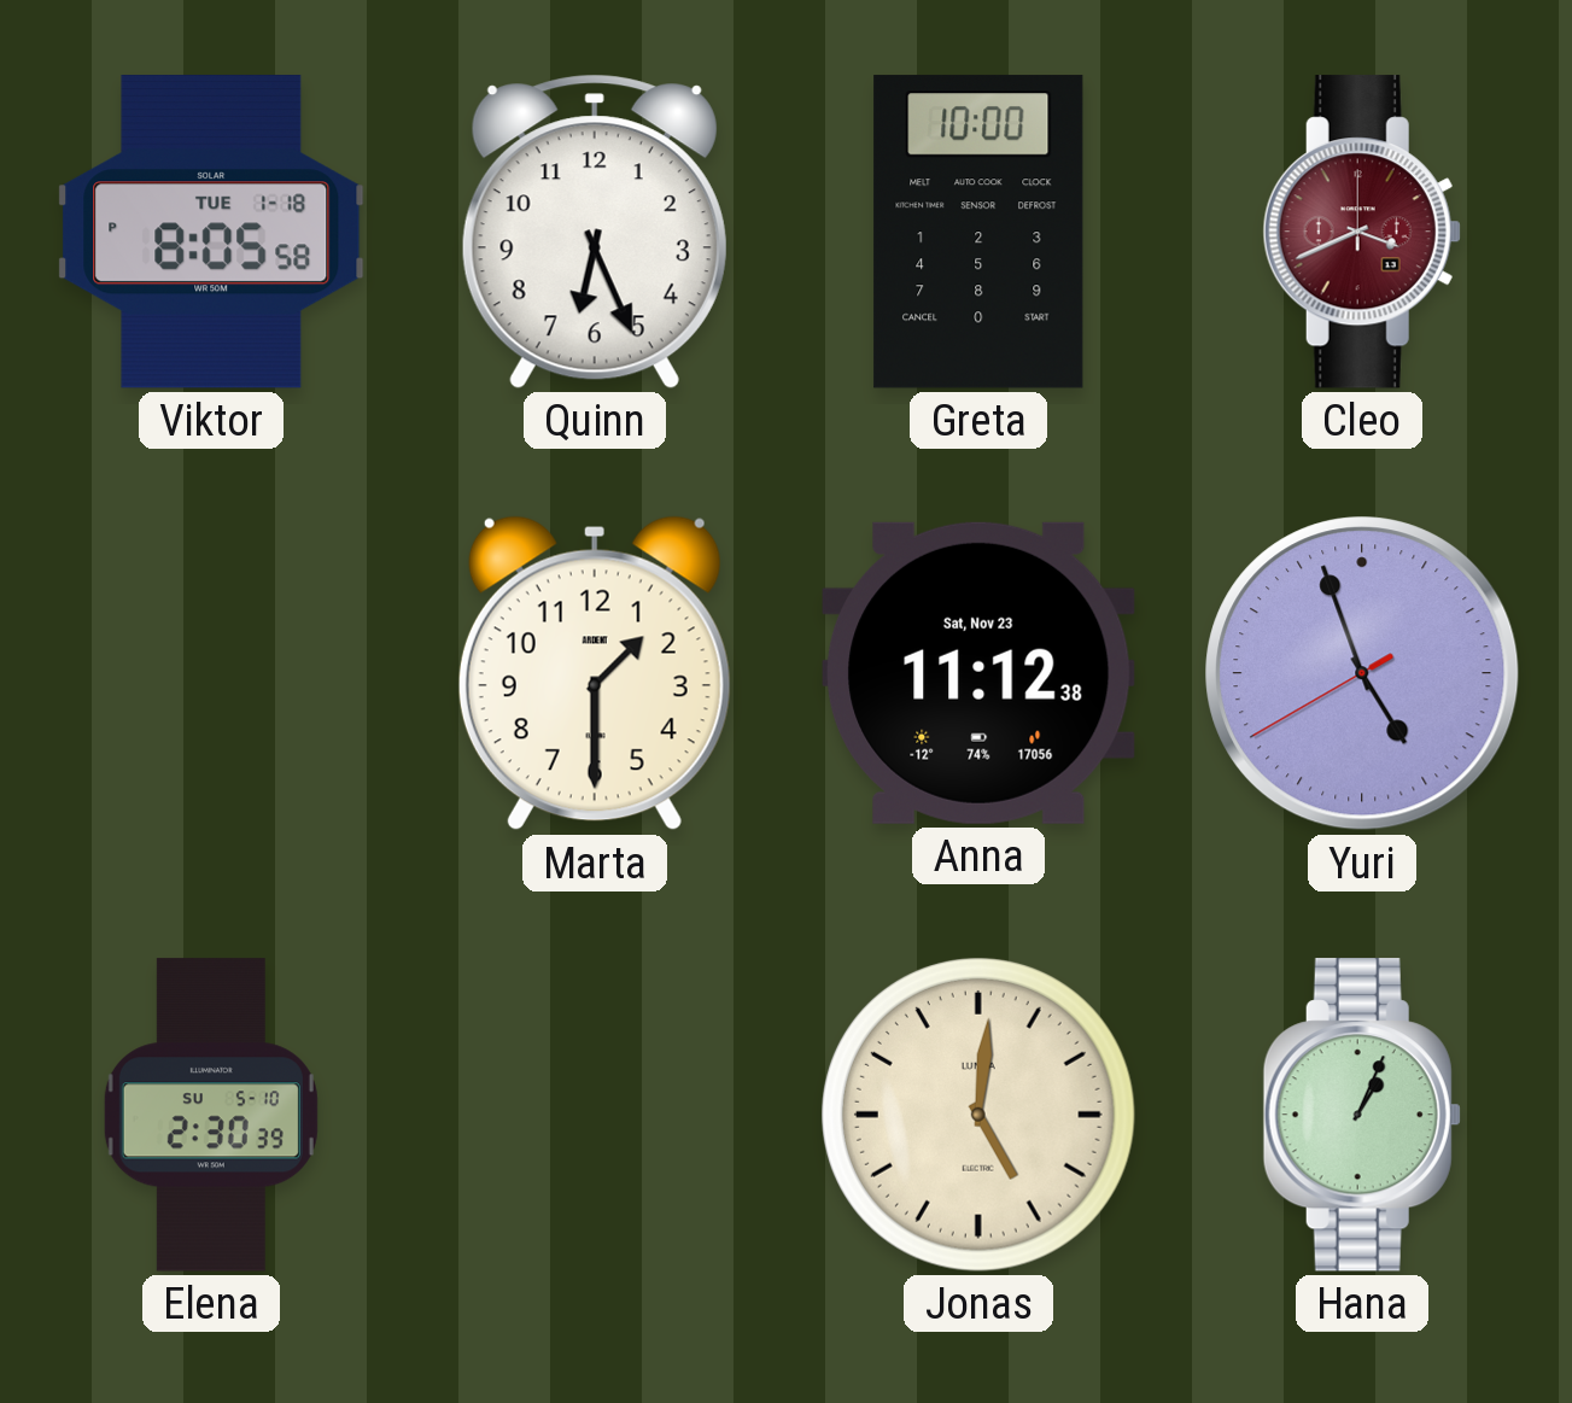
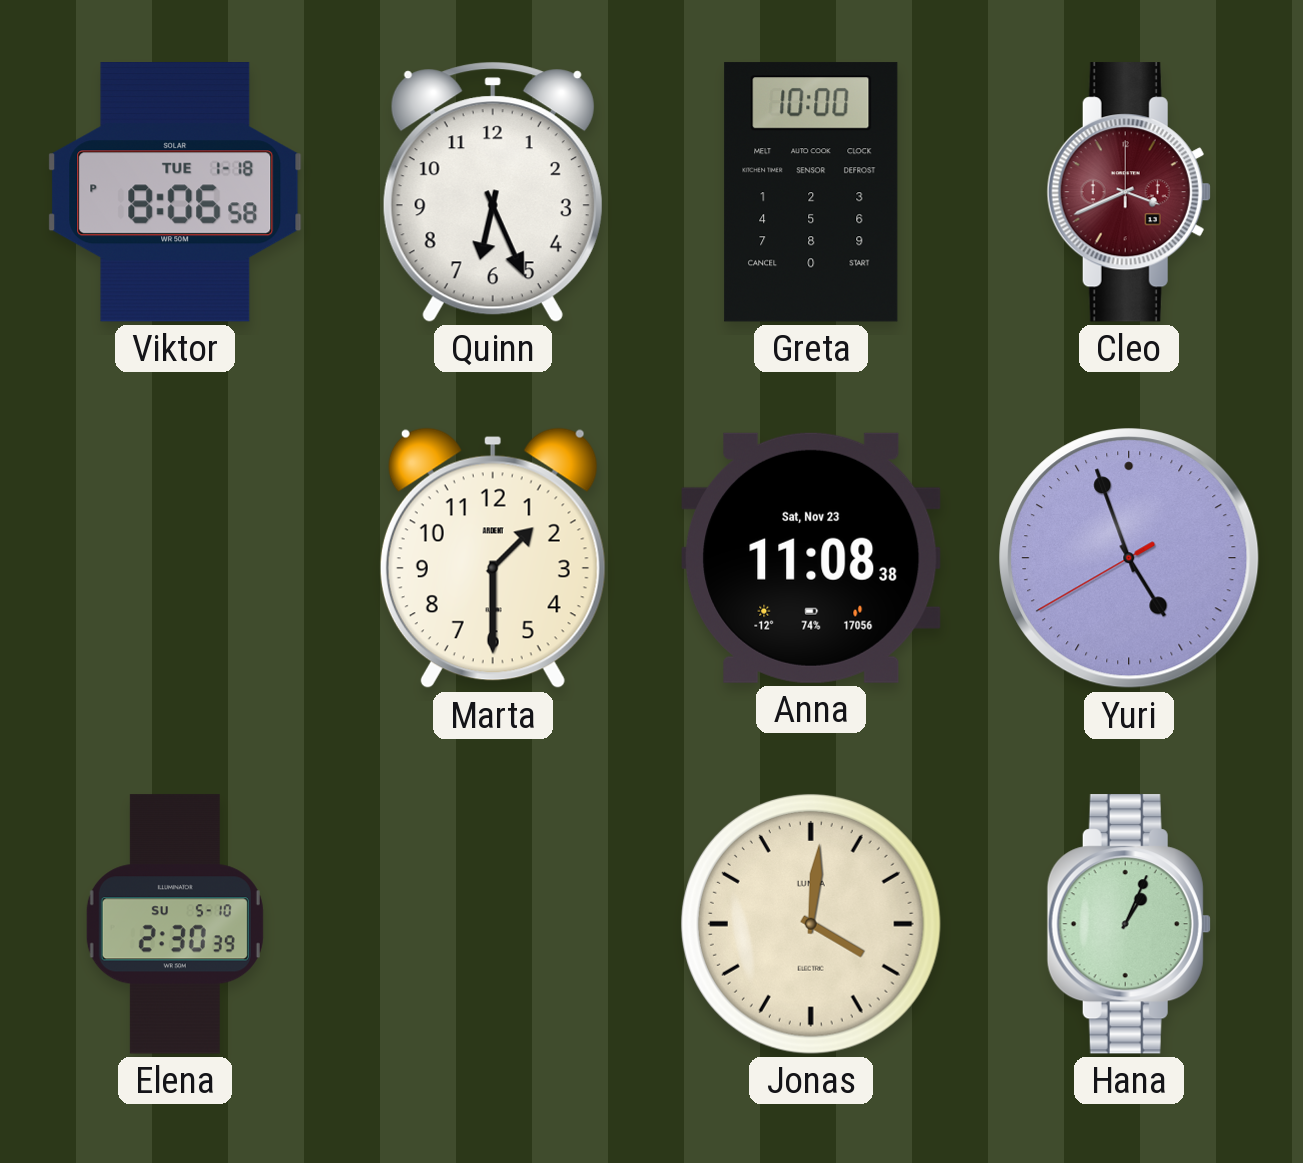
Viktor: 8:05 -> 8:06 (175, 193)
Anna: 11:12 -> 11:08 (811, 558)
Jonas: 5:01 -> 4:01 (811, 924)
